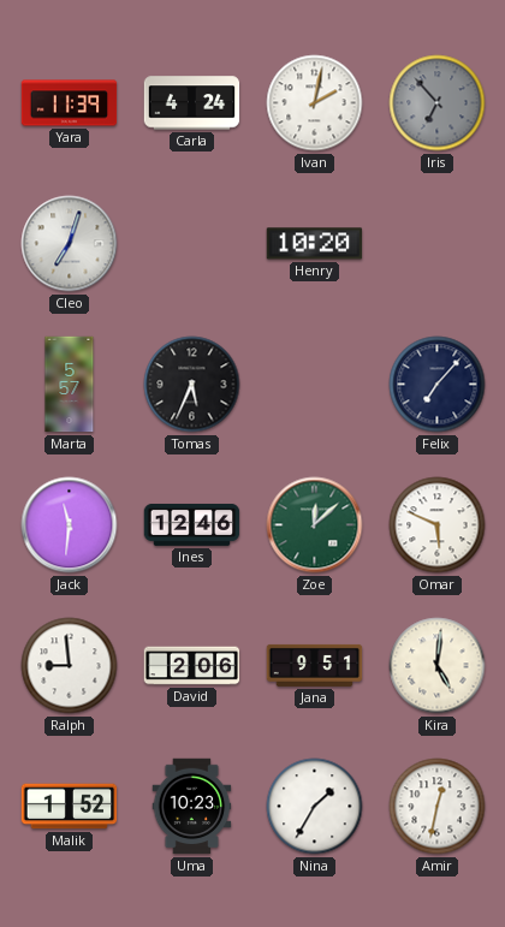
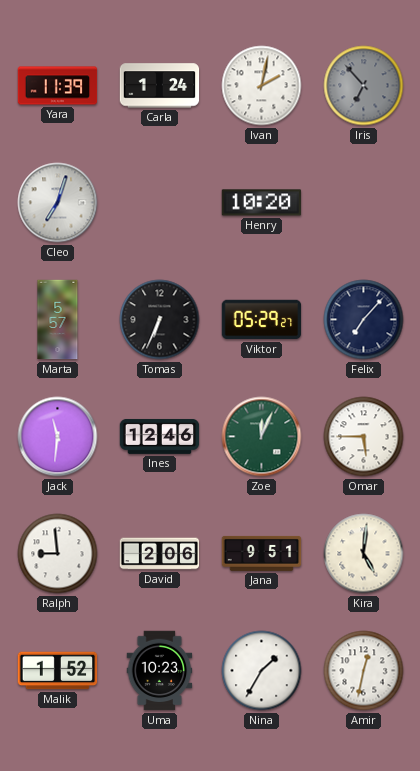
Carla: 4:24 -> 1:24 (160, 86)
Tomas: 5:34 -> 6:34 (160, 320)
Viktor: none -> 05:29 (262, 320)
Zoe: 12:08 -> 12:04 (262, 437)
Omar: 5:49 -> 5:45 (364, 437)
